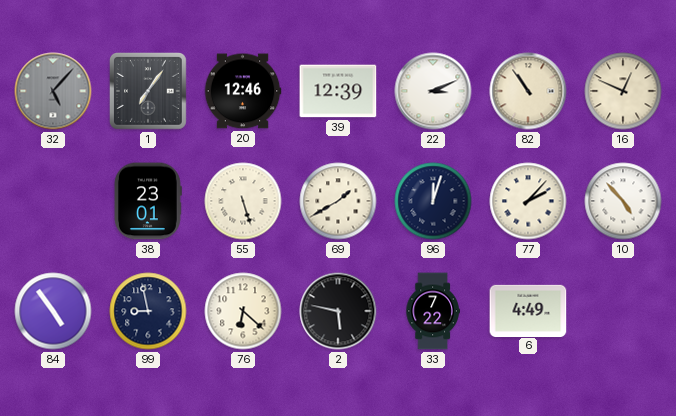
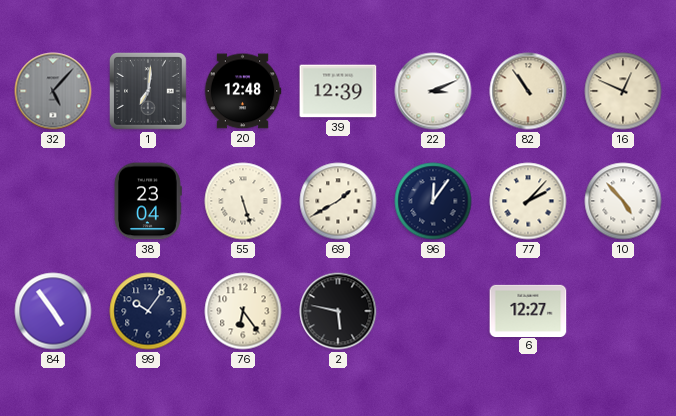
1: 7:06 -> 7:01 (149, 92)
20: 12:46 -> 12:48 (243, 91)
38: 23:01 -> 23:04 (147, 201)
96: 12:03 -> 12:06 (433, 201)
99: 8:58 -> 10:06 (148, 311)
76: 6:22 -> 6:24 (243, 311)
33: 7:22 -> none (433, 311)
6: 4:49 -> 12:27 (528, 310)
